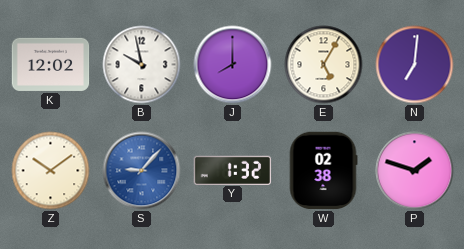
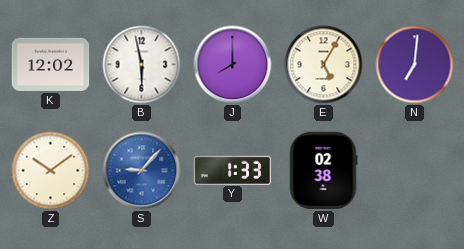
B: 9:58 -> 5:58 (142, 65)
Y: 1:32 -> 1:33 (233, 170)
P: 1:48 -> none (415, 171)
